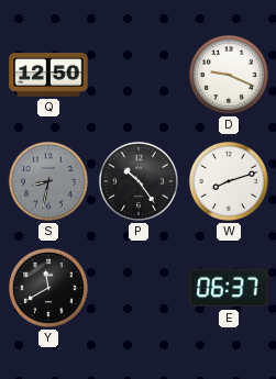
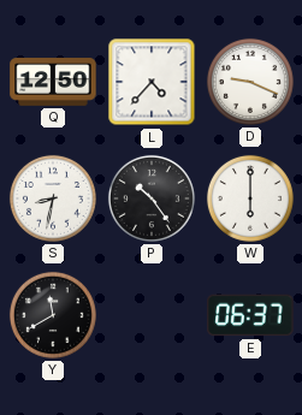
L: none -> 4:37 (152, 82)
S dial: grey -> white (53, 198)
W: 8:12 -> 6:00 (250, 198)
